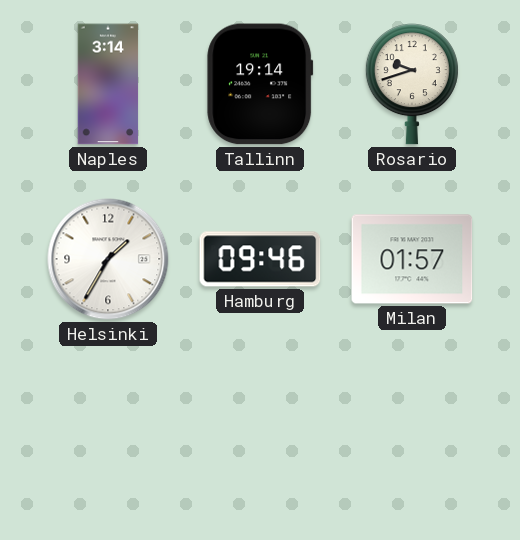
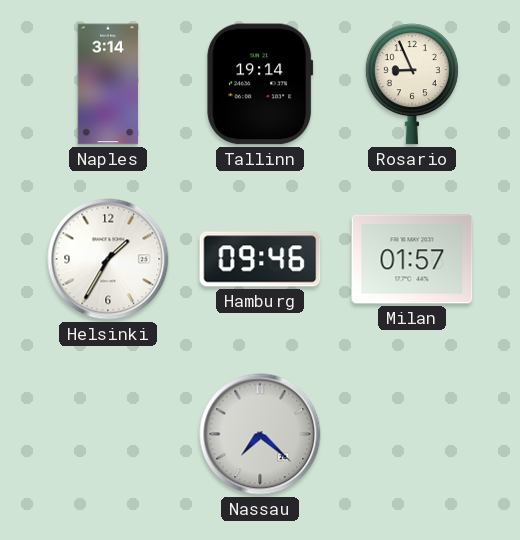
Rosario: 9:42 -> 8:56 (412, 84)
Nassau: none -> 7:22 (260, 434)
